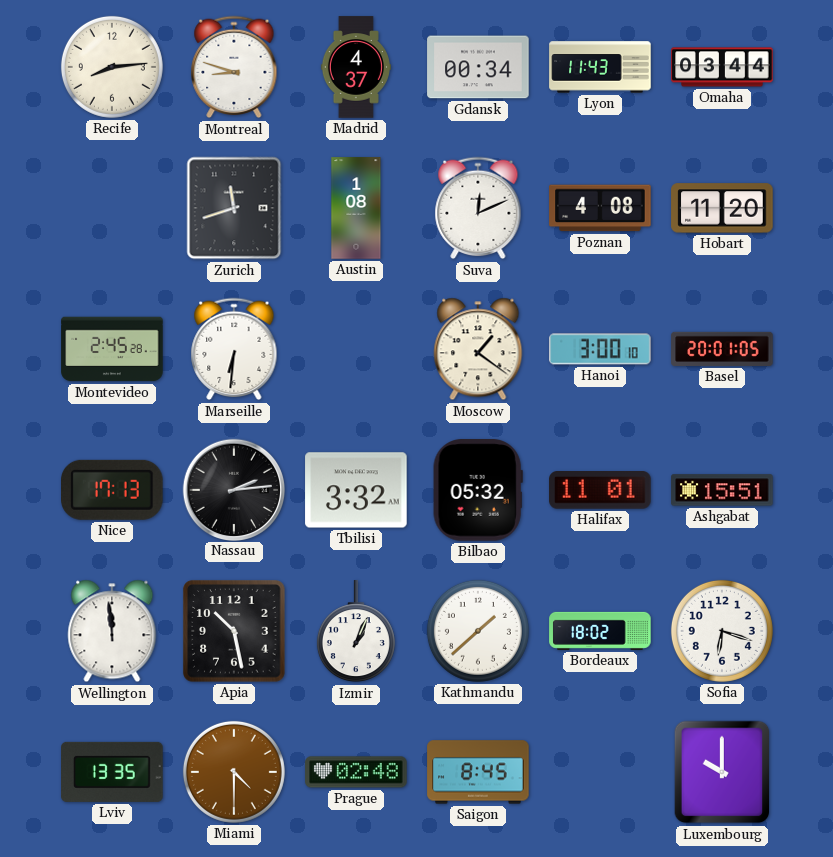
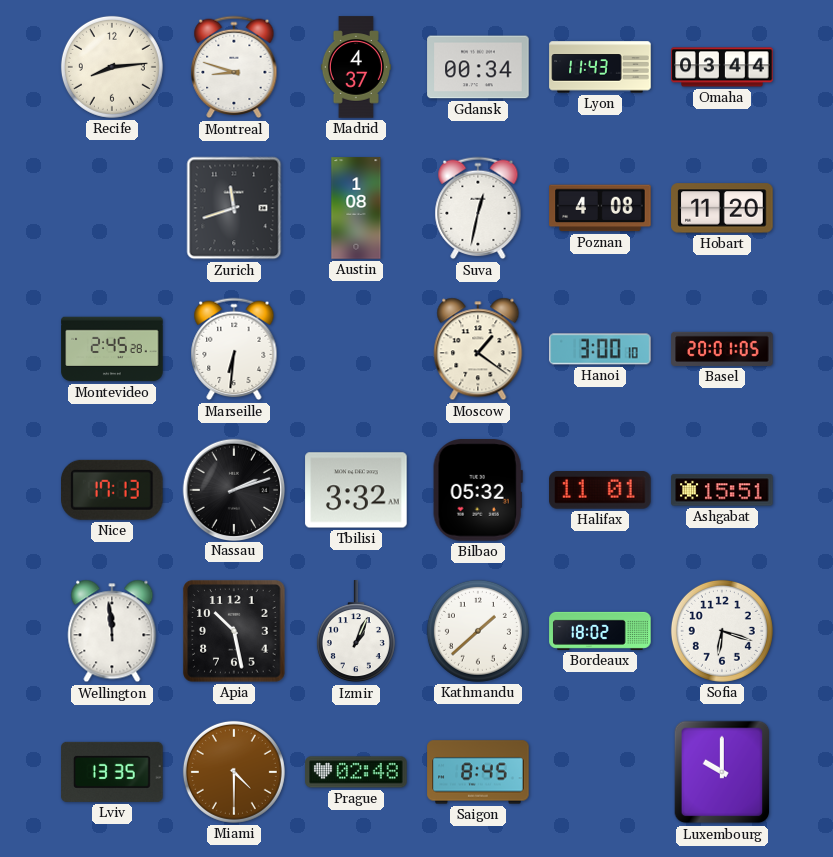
Suva: 12:11 -> 12:32 (478, 208)
Nassau: 2:14 -> 2:12 (233, 489)
